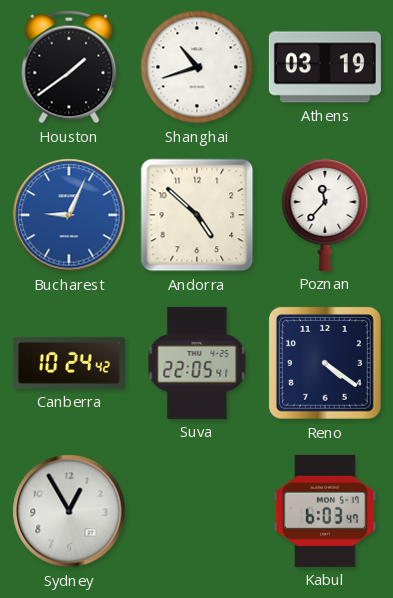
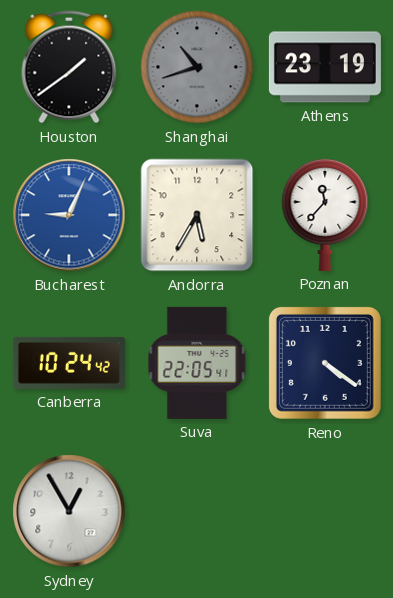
Shanghai dial: white -> grey (197, 67)
Athens: 03:19 -> 23:19 (325, 67)
Andorra: 4:52 -> 5:35 (197, 215)
Kabul: 6:03 -> none (324, 511)
